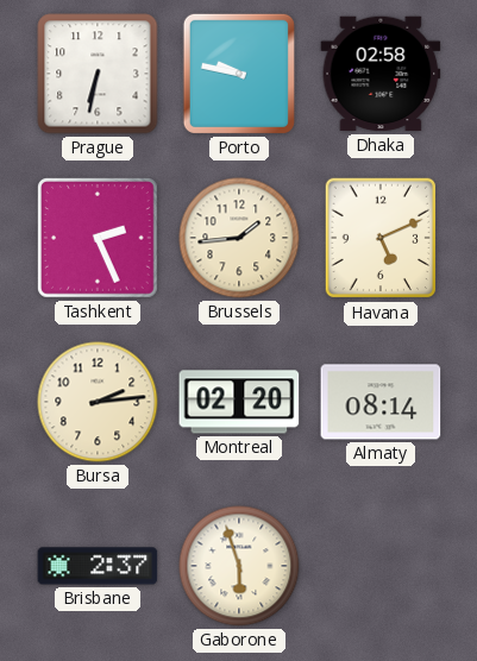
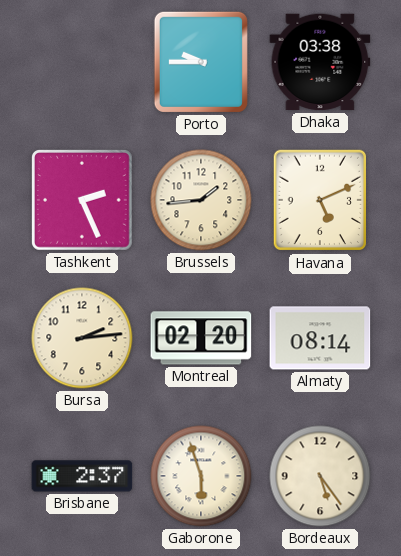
Prague: 6:32 -> none (98, 74)
Porto: 9:47 -> 9:45 (201, 62)
Dhaka: 02:58 -> 03:38 (320, 62)
Bordeaux: none -> 5:24 (320, 476)
